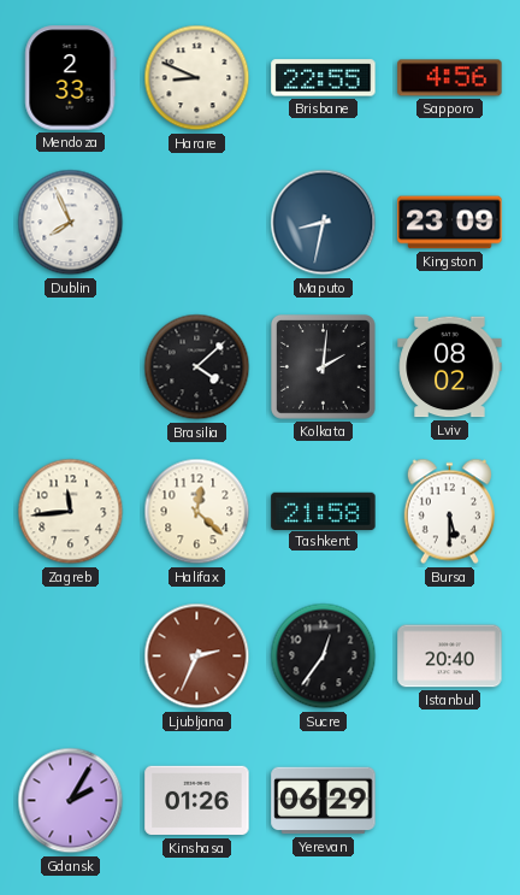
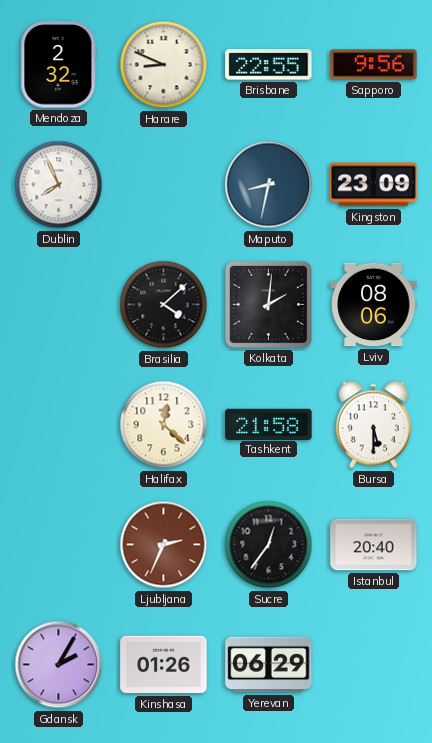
Mendoza: 2:33 -> 2:32 (59, 65)
Sapporo: 4:56 -> 9:56 (374, 65)
Lviv: 08:02 -> 08:06 (374, 305)
Zagreb: 11:44 -> none (71, 512)
